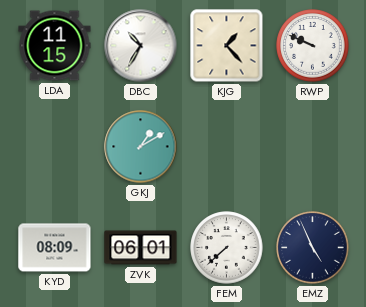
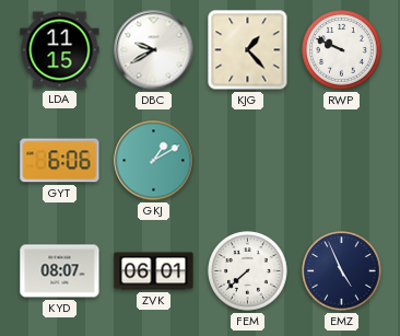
DBC: 10:35 -> 9:40 (154, 50)
GYT: none -> 6:06 (60, 161)
KYD: 08:09 -> 08:07 (60, 271)
